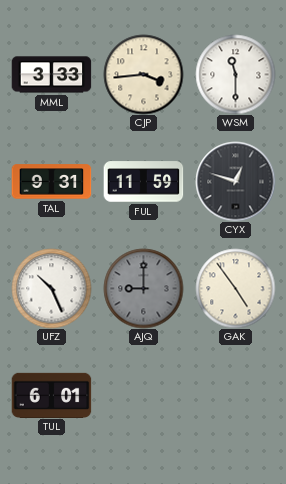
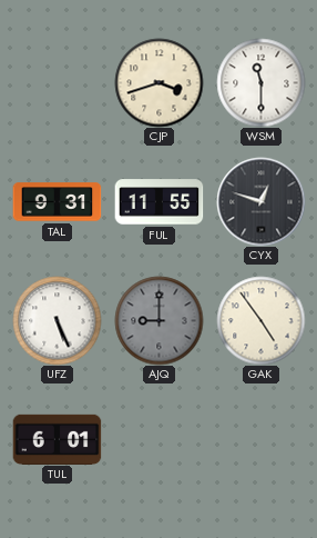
MML: 3:33 -> none (51, 75)
CJP: 3:44 -> 3:42 (158, 82)
FUL: 11:59 -> 11:55 (158, 202)
UFZ: 10:26 -> 5:26 (57, 320)
